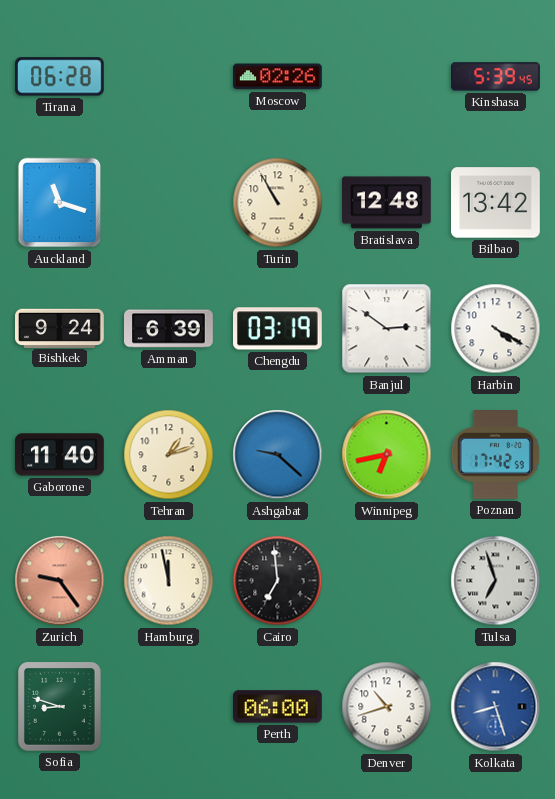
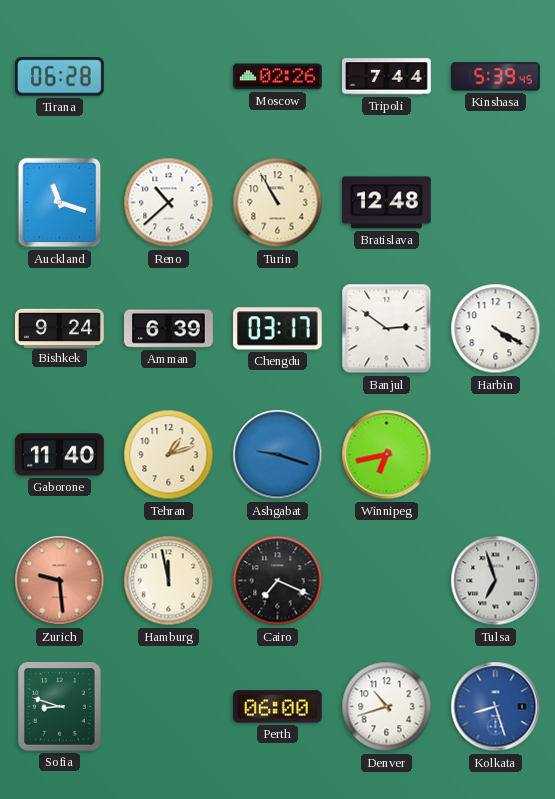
Tripoli: none -> 7:44 (387, 77)
Reno: none -> 10:38 (169, 203)
Bilbao: 13:42 -> none (496, 203)
Chengdu: 03:19 -> 03:17 (278, 329)
Ashgabat: 9:22 -> 9:18 (278, 455)
Poznan: 17:42 -> none (495, 455)
Zurich: 9:24 -> 9:29 (60, 581)
Cairo: 6:59 -> 7:19 (278, 581)
